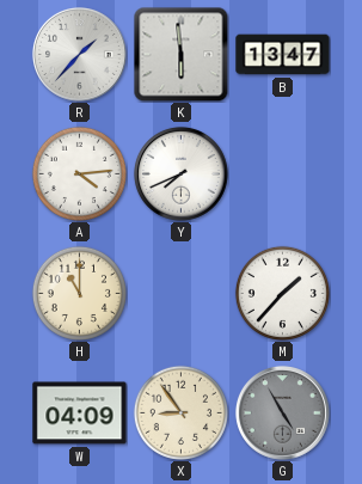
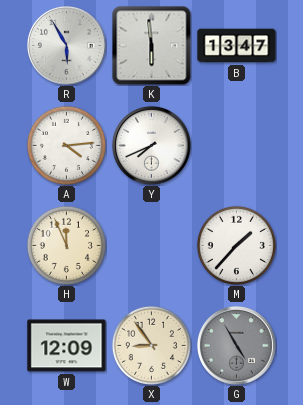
R: 1:37 -> 5:55 (66, 45)
H: 11:00 -> 11:56 (66, 245)
W: 04:09 -> 12:09 (67, 346)
